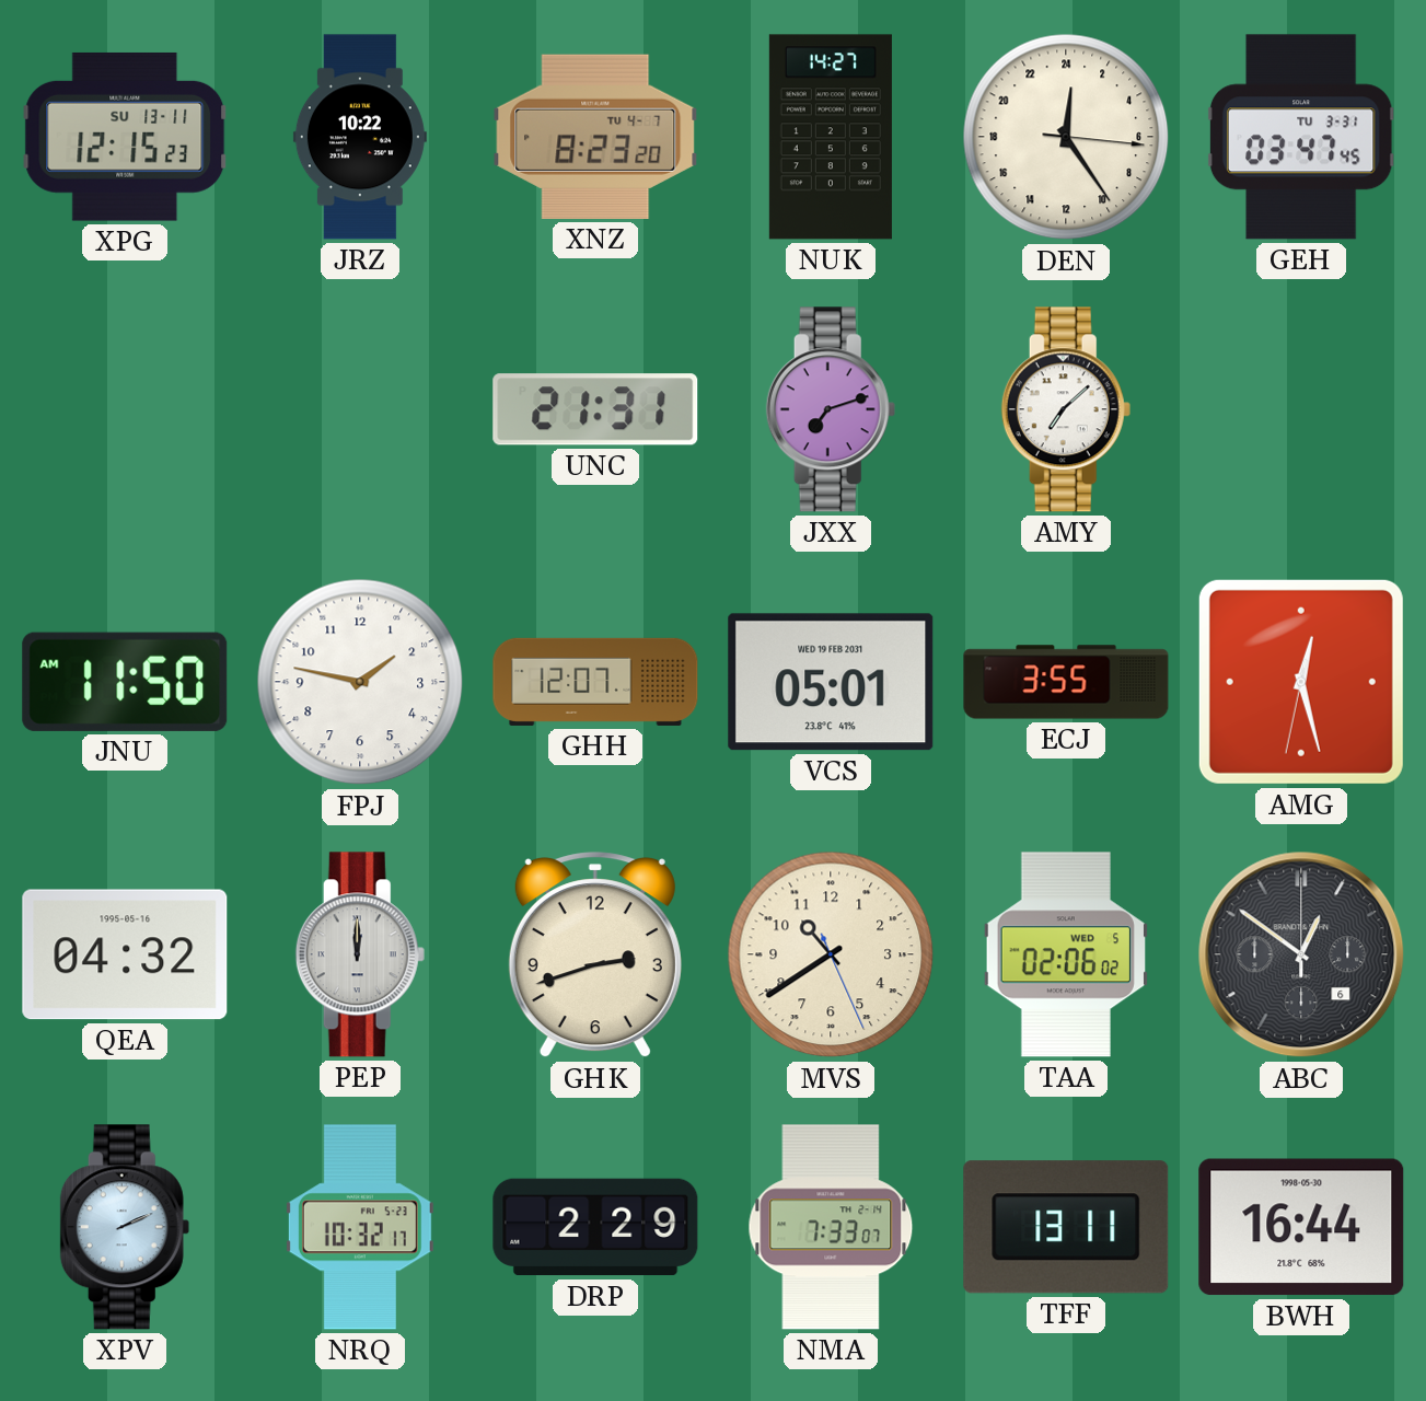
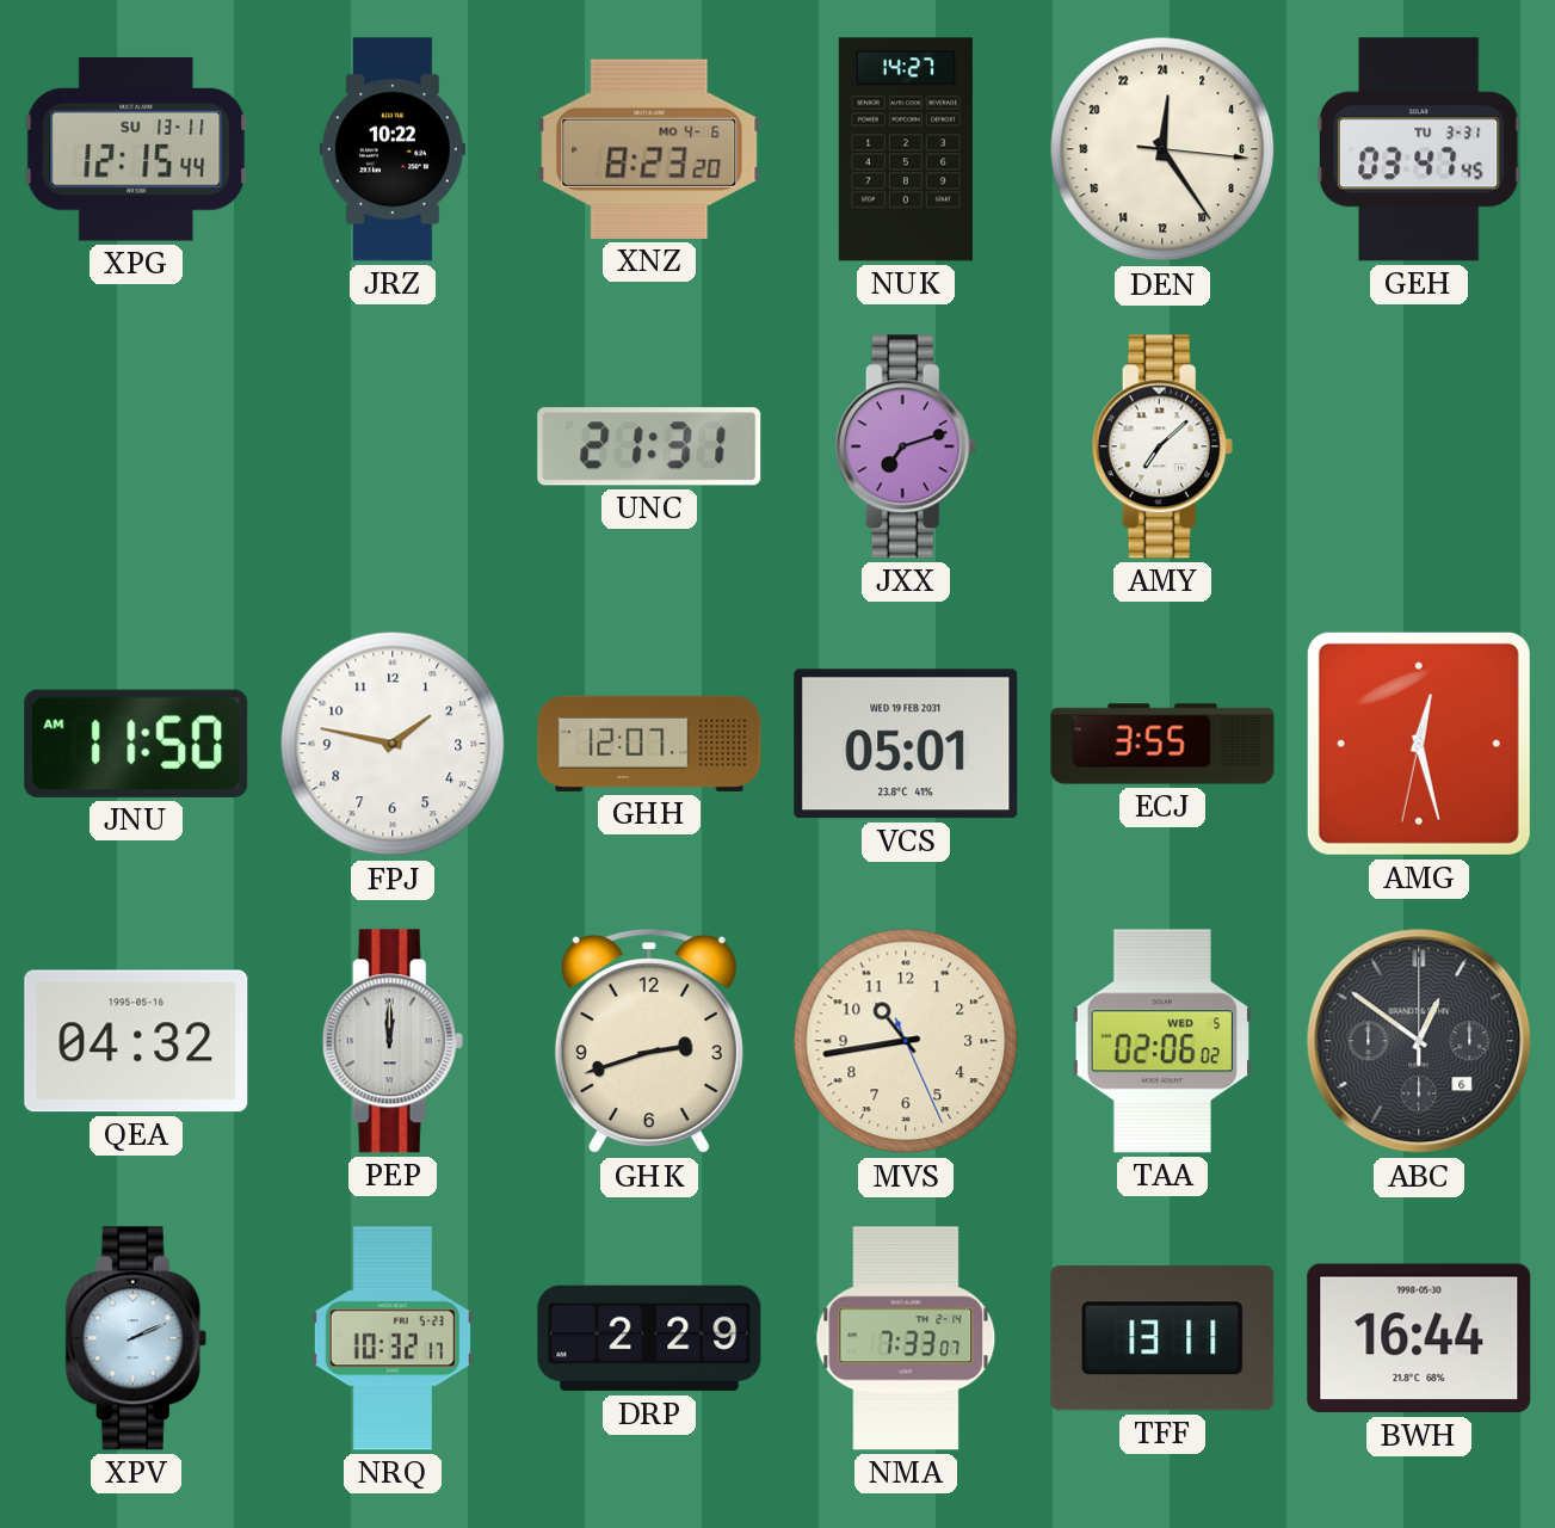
XPG: 12:15:23 -> 12:15:44 (136, 149)
XNZ date: TU 4-7 -> MO 4-6 (649, 149)
MVS: 10:39 -> 10:43 (906, 1041)
